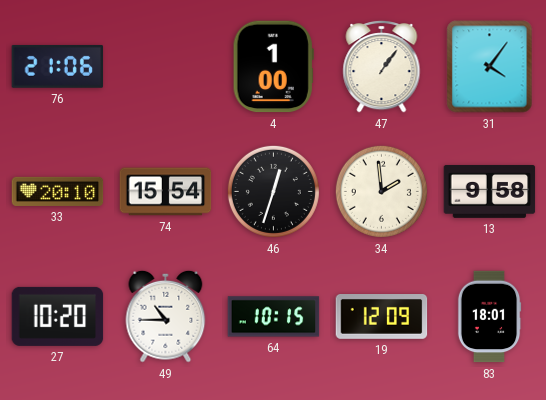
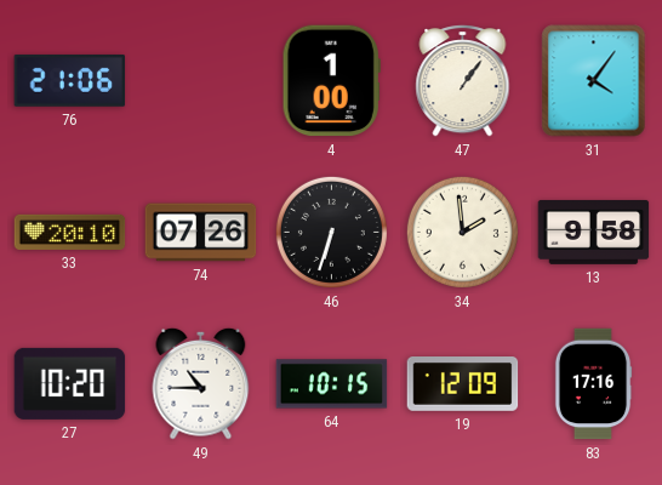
74: 15:54 -> 07:26 (201, 233)
46: 12:33 -> 6:33 (331, 232)
83: 18:01 -> 17:16 (593, 384)
